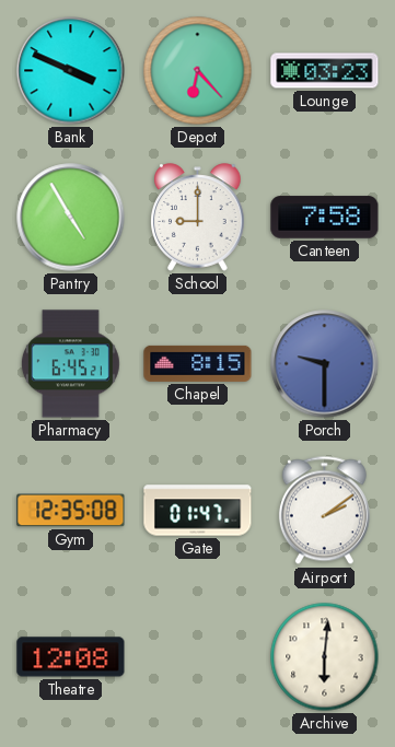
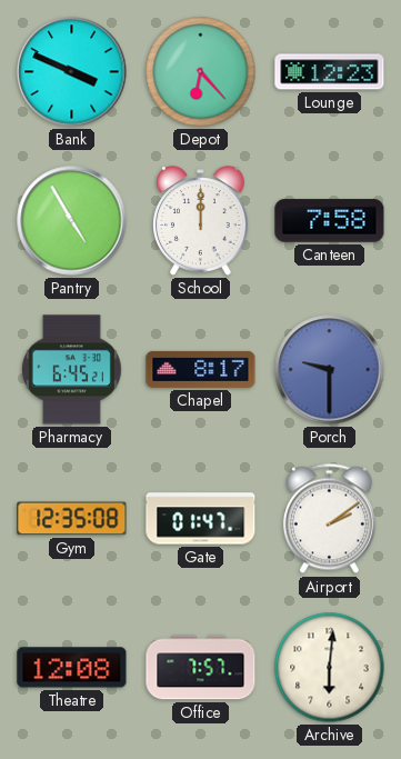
Lounge: 03:23 -> 12:23 (330, 72)
School: 9:00 -> 12:00 (201, 221)
Chapel: 8:15 -> 8:17 (201, 369)
Office: none -> 7:57 (201, 668)
